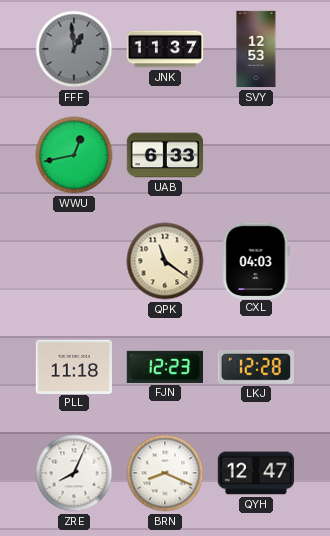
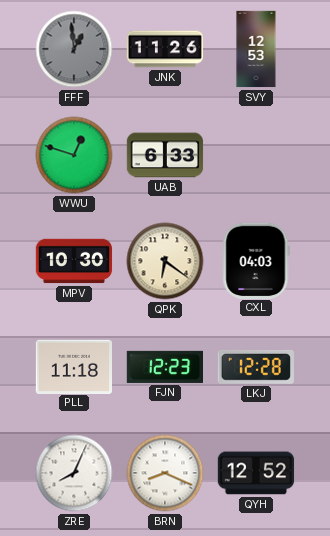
JNK: 11:37 -> 11:26 (165, 49)
WWU: 12:43 -> 12:48 (74, 155)
MPV: none -> 10:30 (74, 261)
QPK: 11:21 -> 6:21 (165, 261)
QYH: 12:47 -> 12:52 (256, 473)
